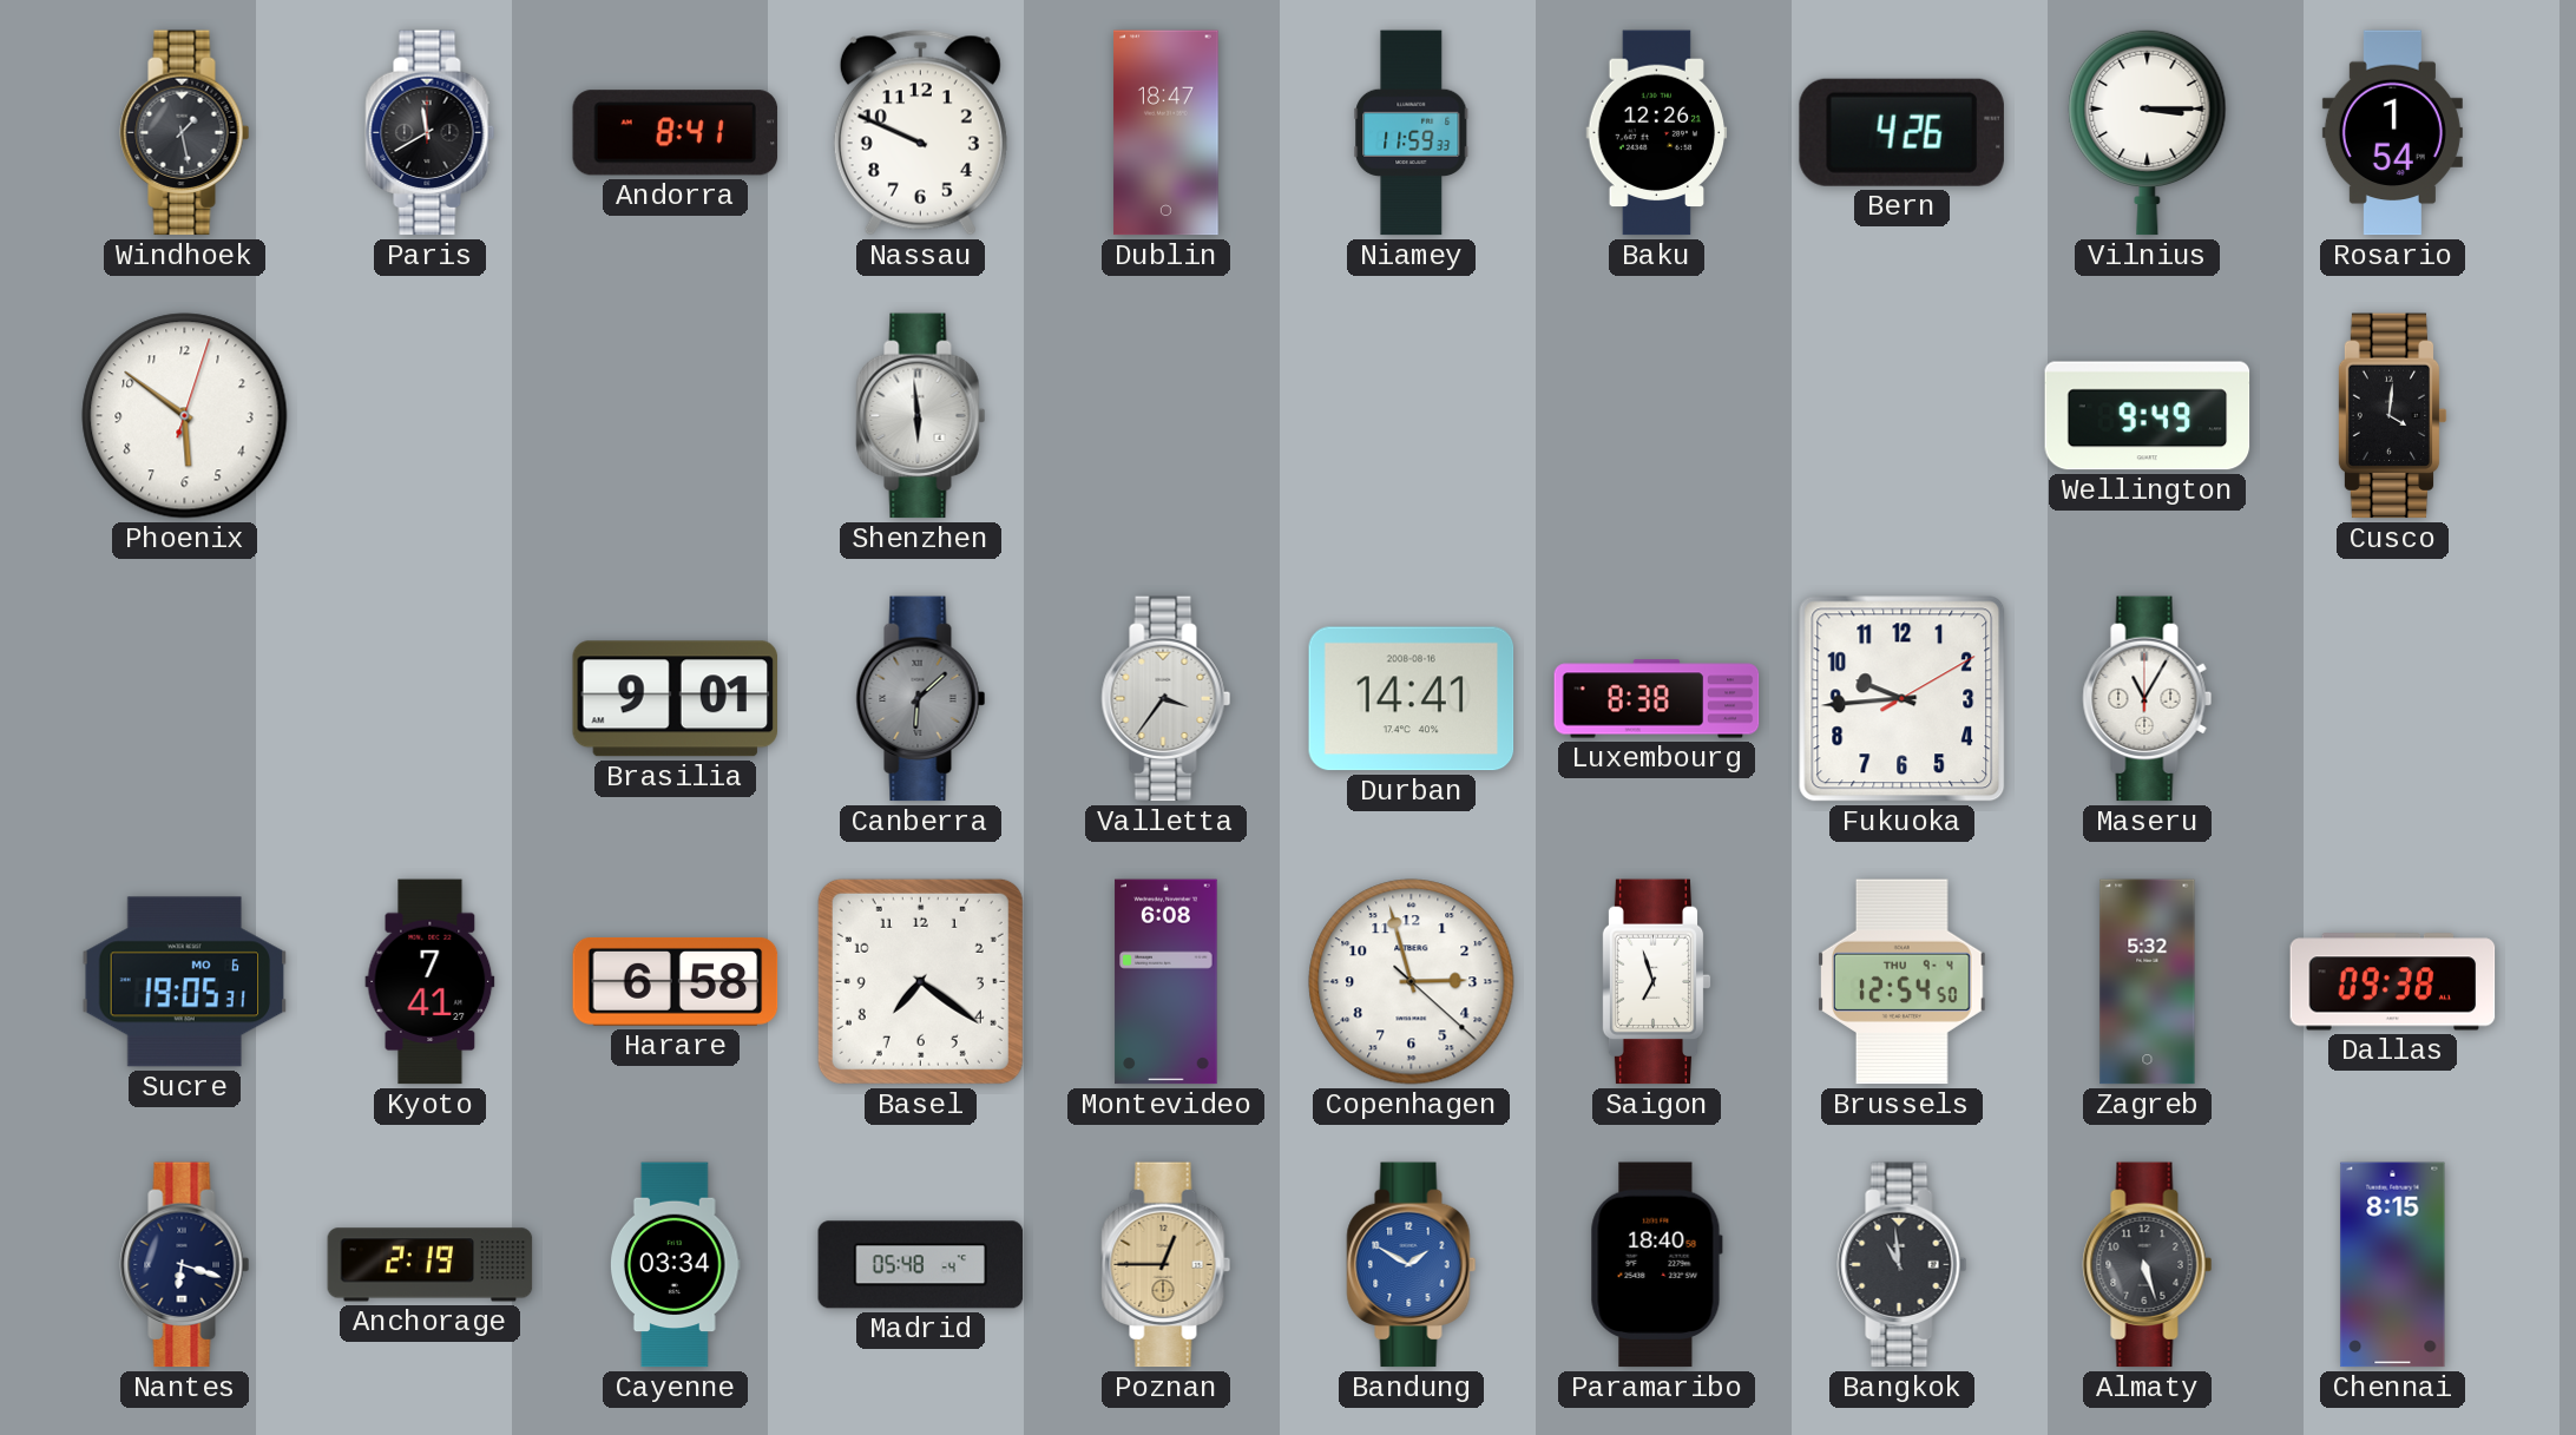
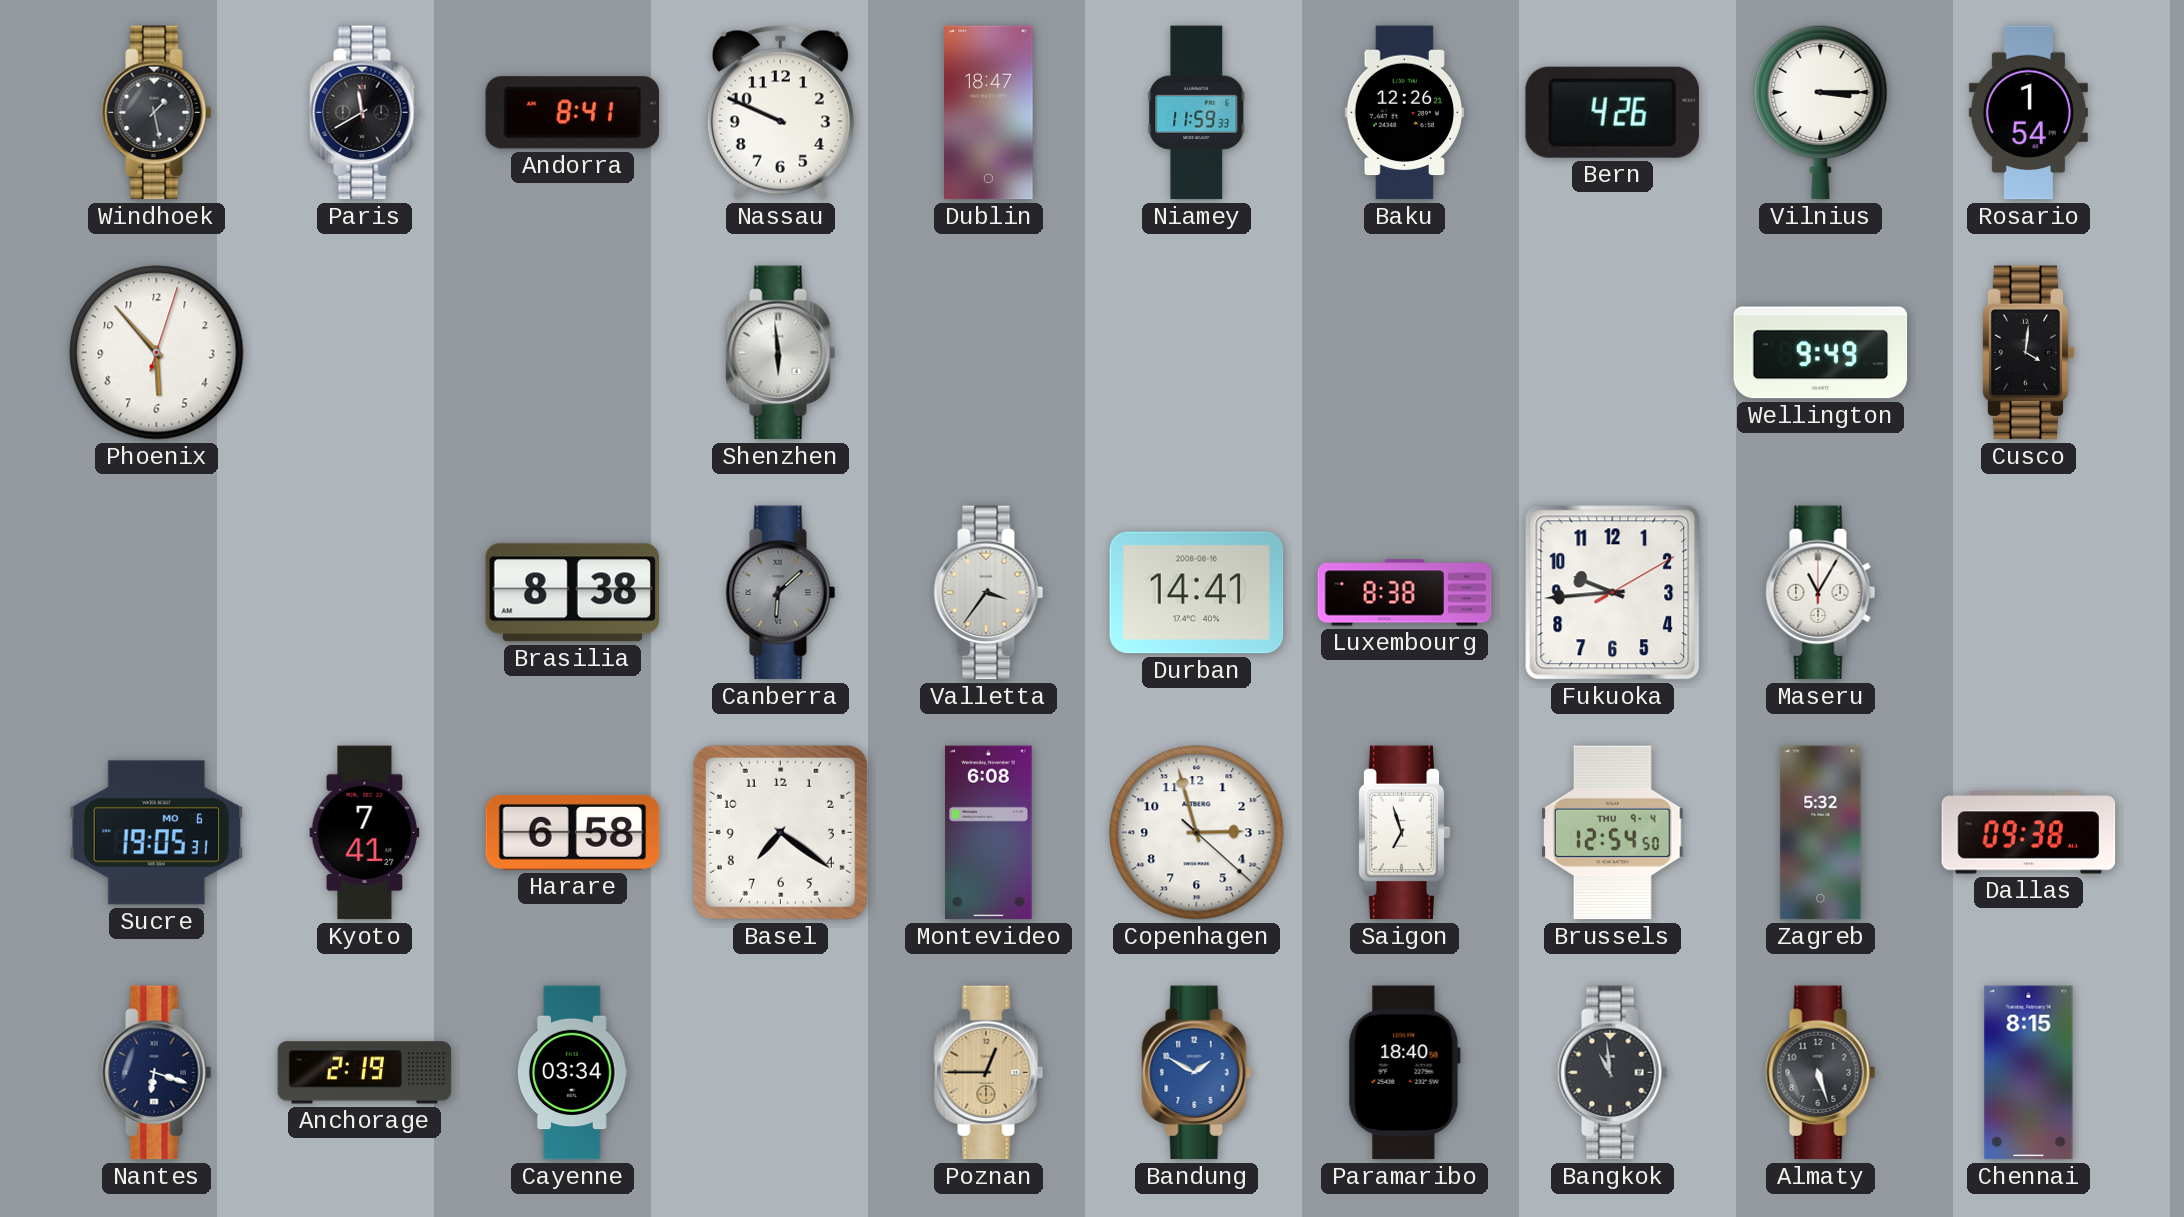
Phoenix: 5:51 -> 5:53 (157, 353)
Brasilia: 9:01 -> 8:38 (573, 593)
Madrid: 05:48 -> none (921, 1265)
